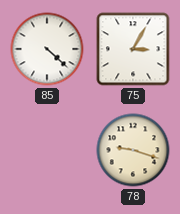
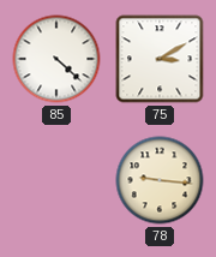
75: 3:05 -> 3:10 (160, 59)
78: 9:18 -> 9:16 (160, 180)
